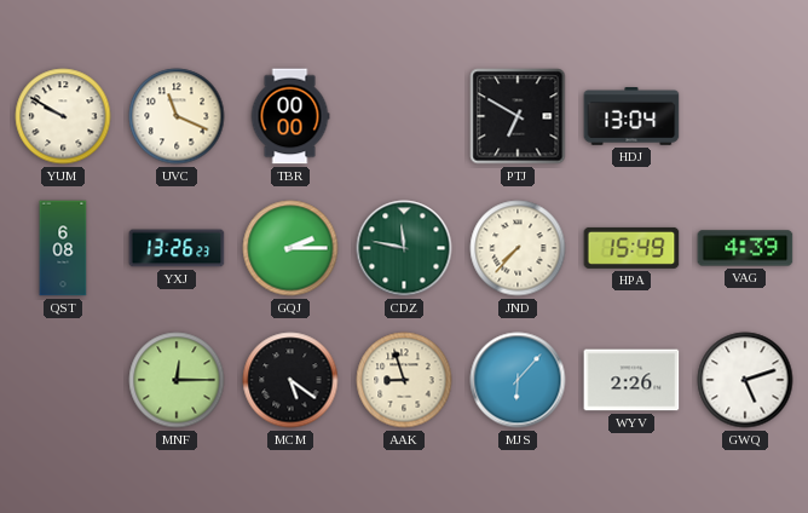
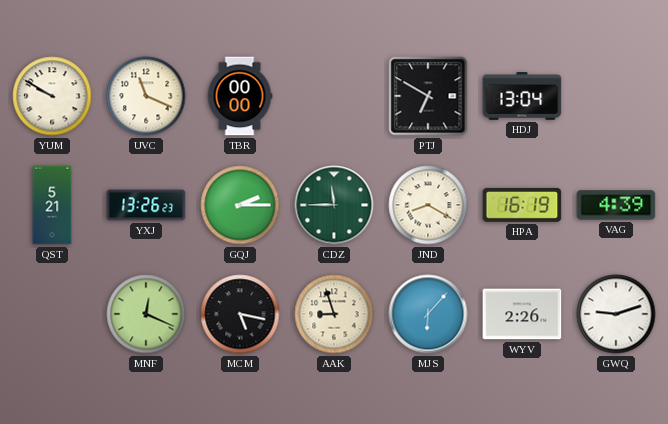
QST: 6:08 -> 5:21 (52, 205)
CDZ: 11:47 -> 11:45 (334, 205)
JND: 7:37 -> 8:20 (428, 205)
HPA: 15:49 -> 16:19 (522, 205)
MNF: 12:15 -> 12:19 (146, 314)
MCM: 5:21 -> 5:17 (240, 314)
GWQ: 5:12 -> 9:12 (616, 314)
